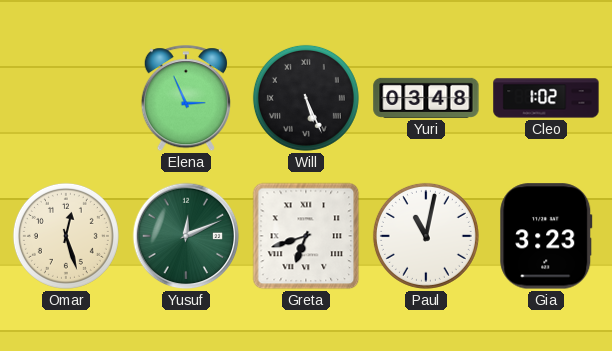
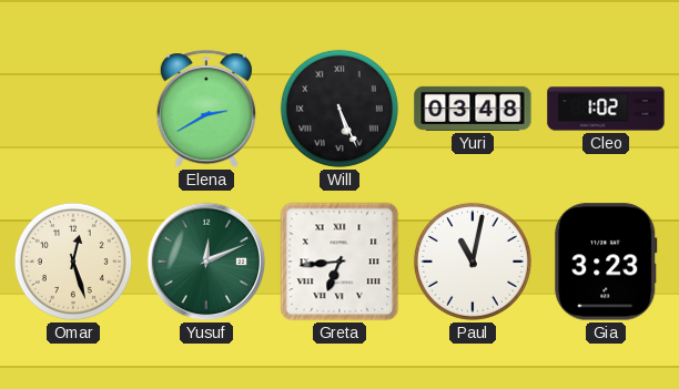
Elena: 2:56 -> 2:40 (206, 110)
Greta: 6:42 -> 6:44 (339, 262)
